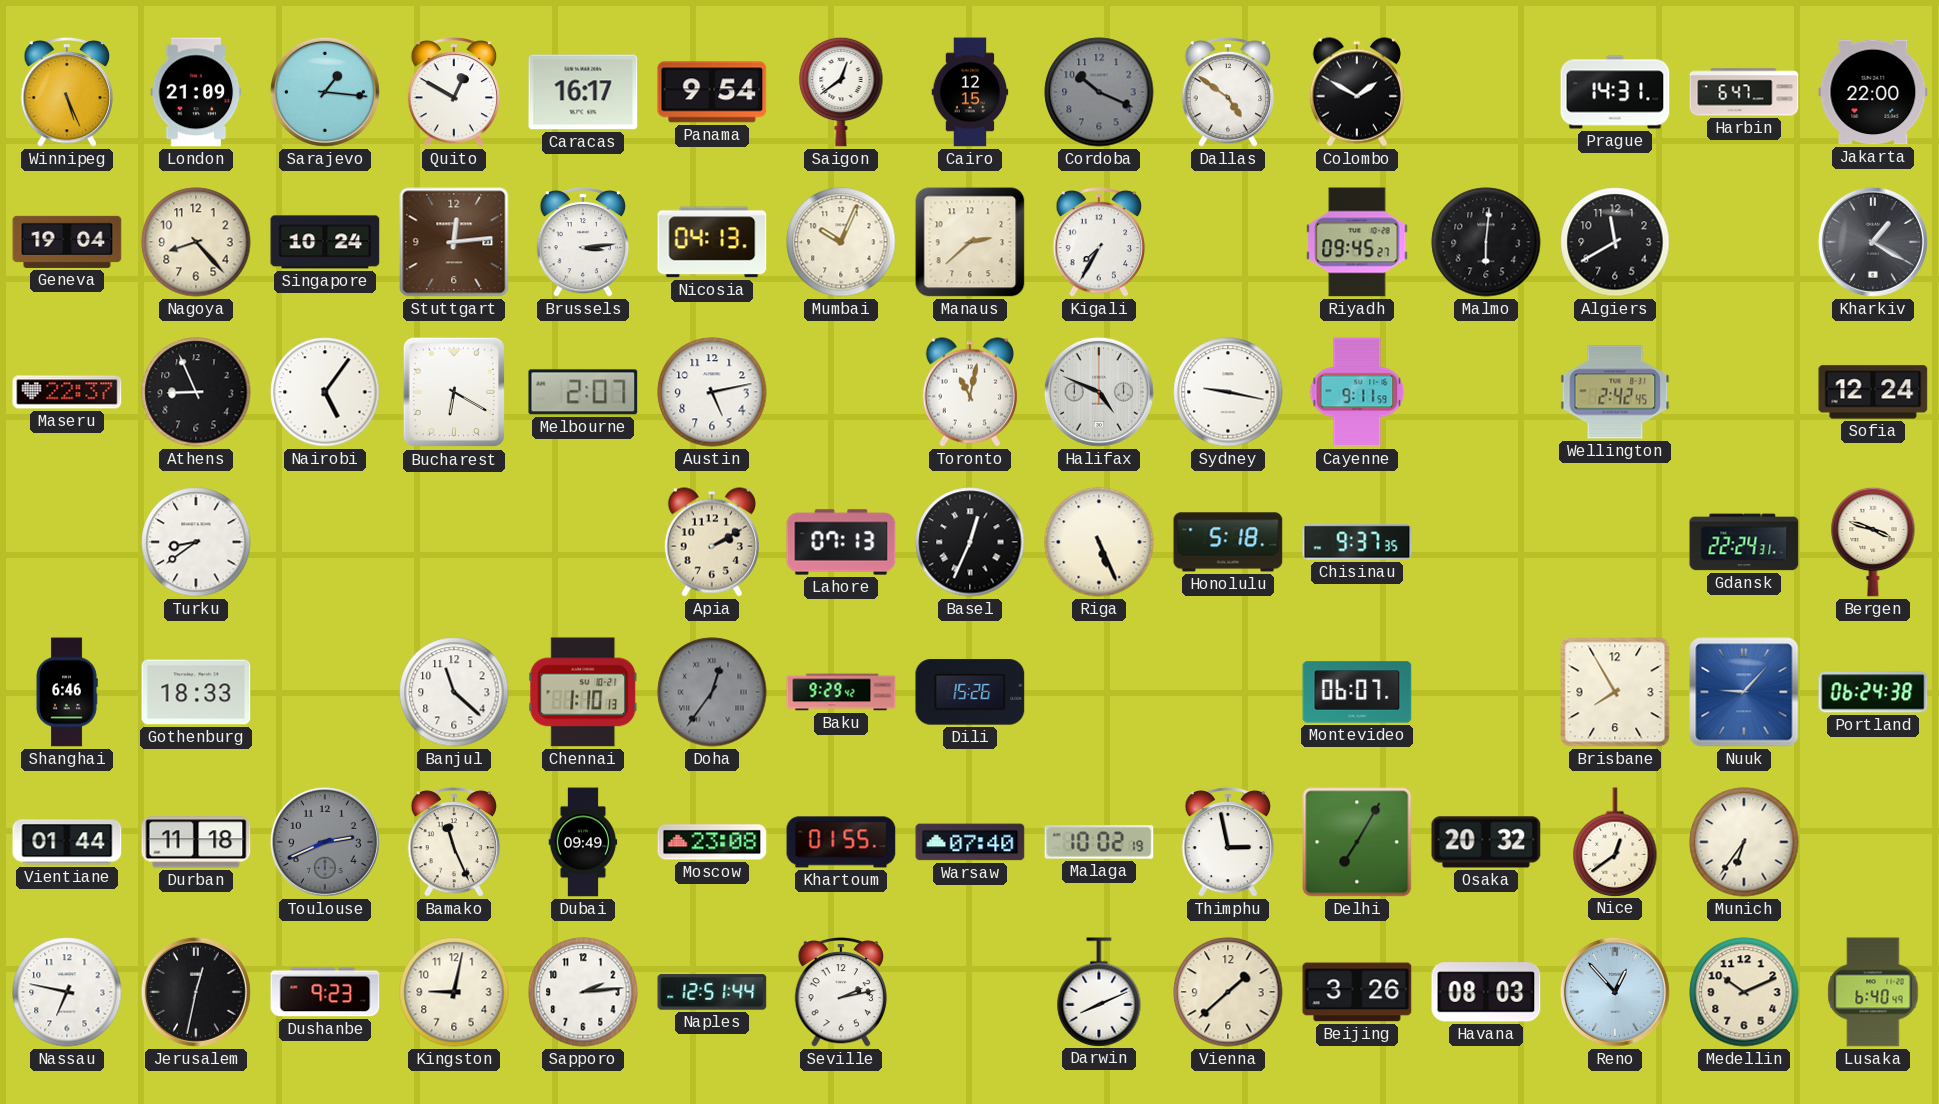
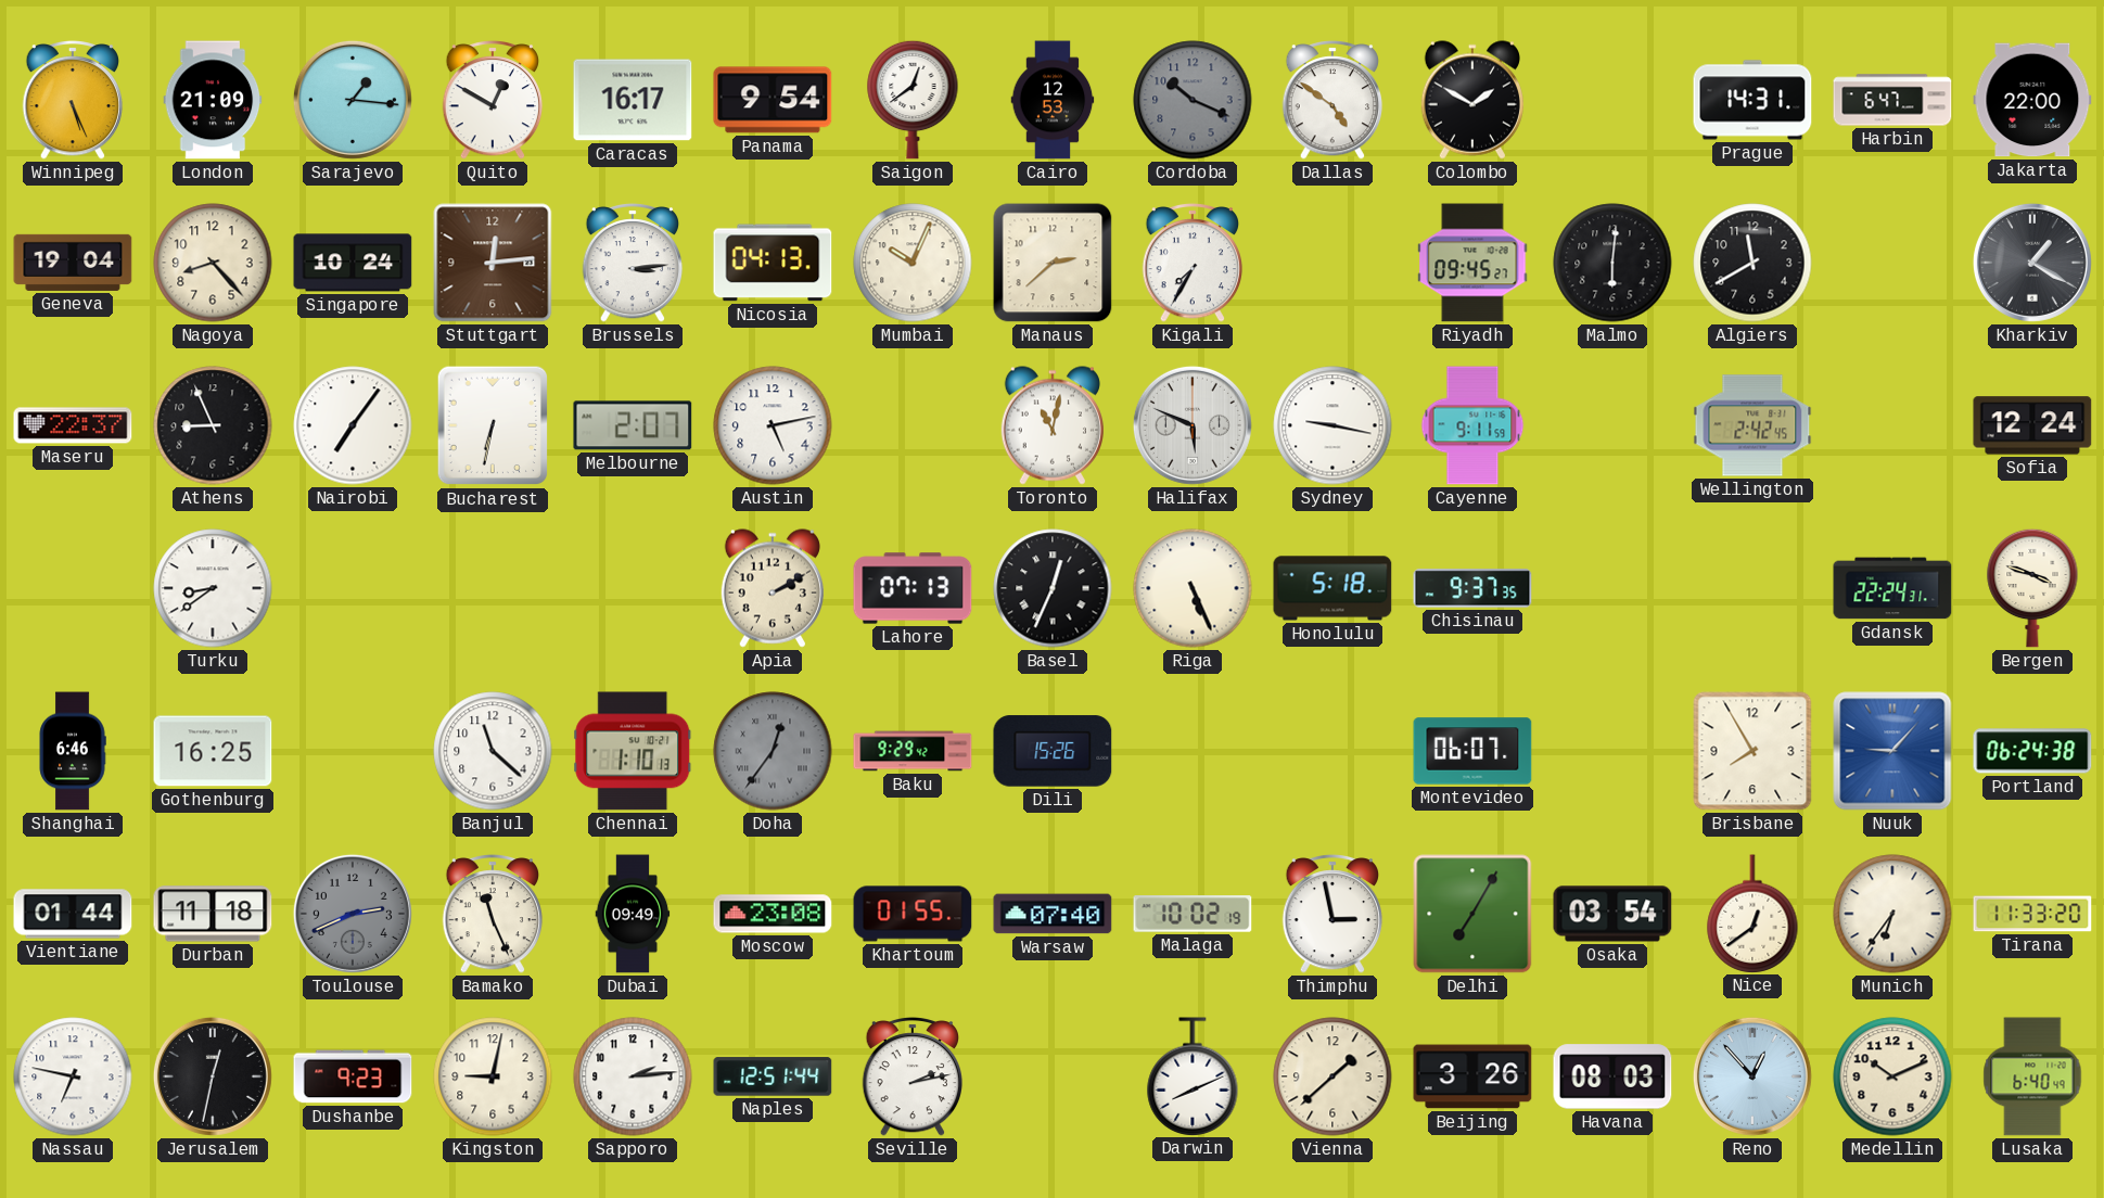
Cairo: 12:15 -> 12:53 (1053, 100)
Nairobi: 5:06 -> 7:06 (353, 425)
Bucharest: 6:20 -> 6:32 (493, 425)
Halifax: 4:49 -> 5:49 (1193, 425)
Gothenburg: 18:33 -> 16:25 (213, 751)
Osaka: 20:32 -> 03:54 (1612, 914)
Tirana: none -> 11:33 (2032, 914)
